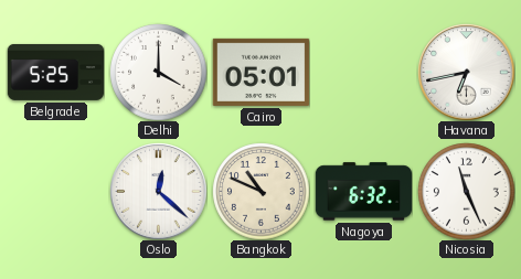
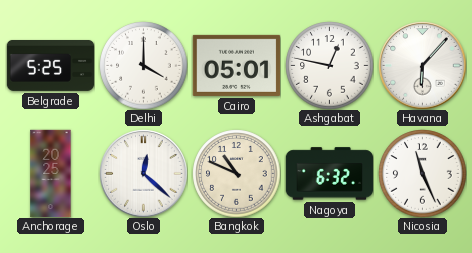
Ashgabat: none -> 12:47 (329, 65)
Havana: 6:43 -> 6:07 (422, 65)
Anchorage: none -> 20:25 (51, 173)
